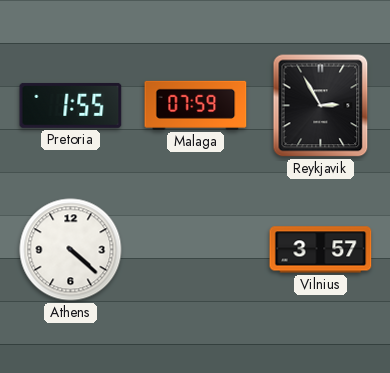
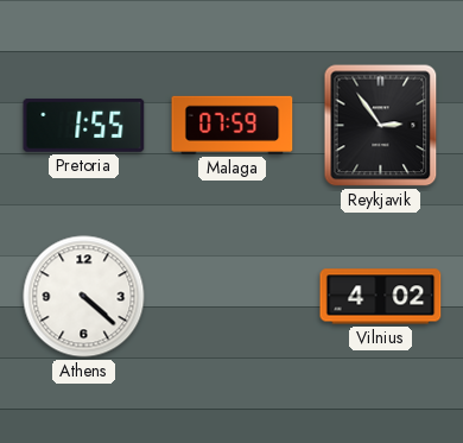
Reykjavik: 2:55 -> 2:54 (381, 126)
Vilnius: 3:57 -> 4:02 (381, 297)
